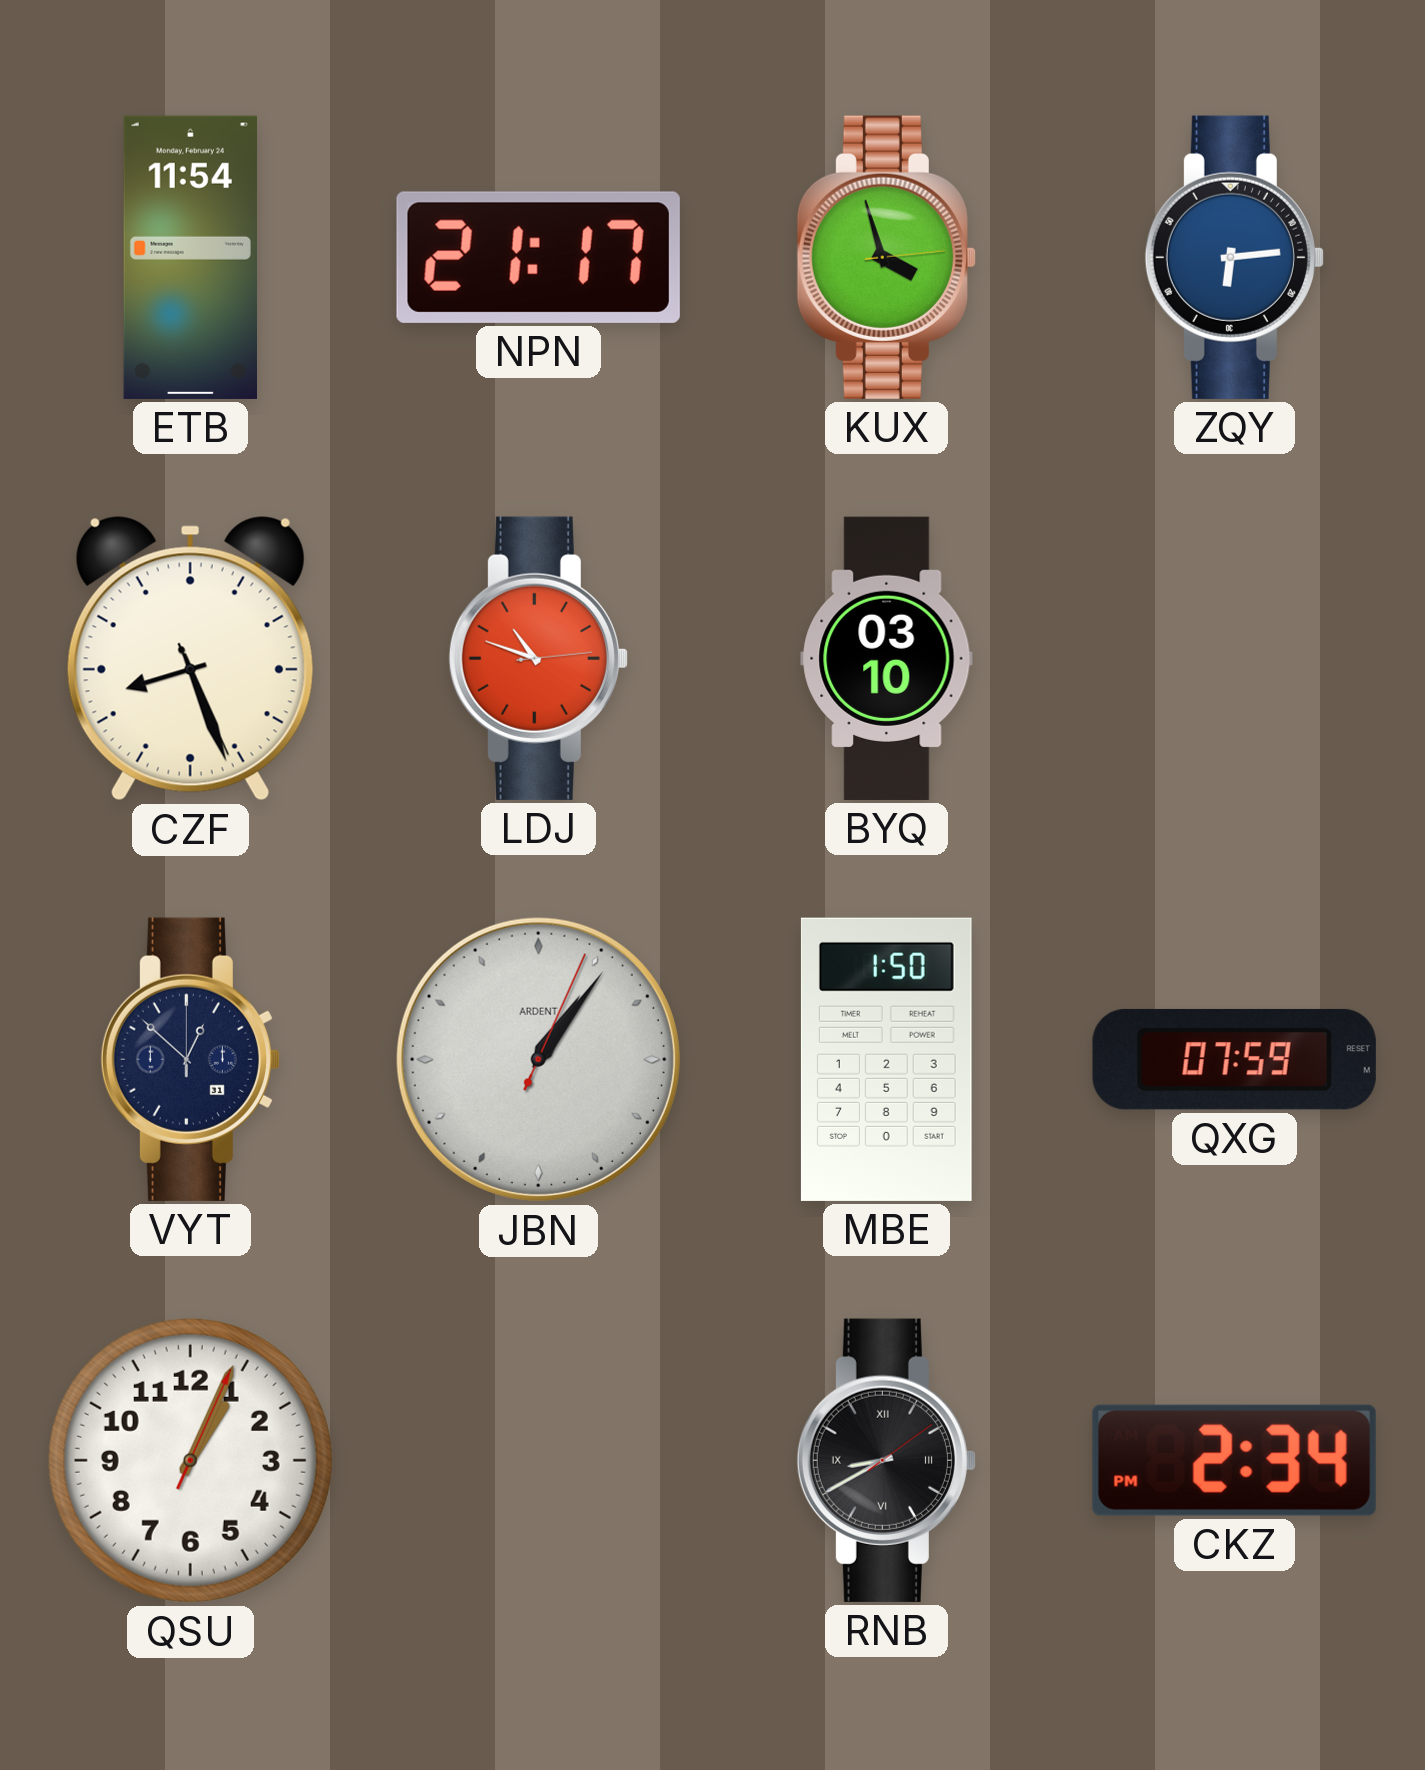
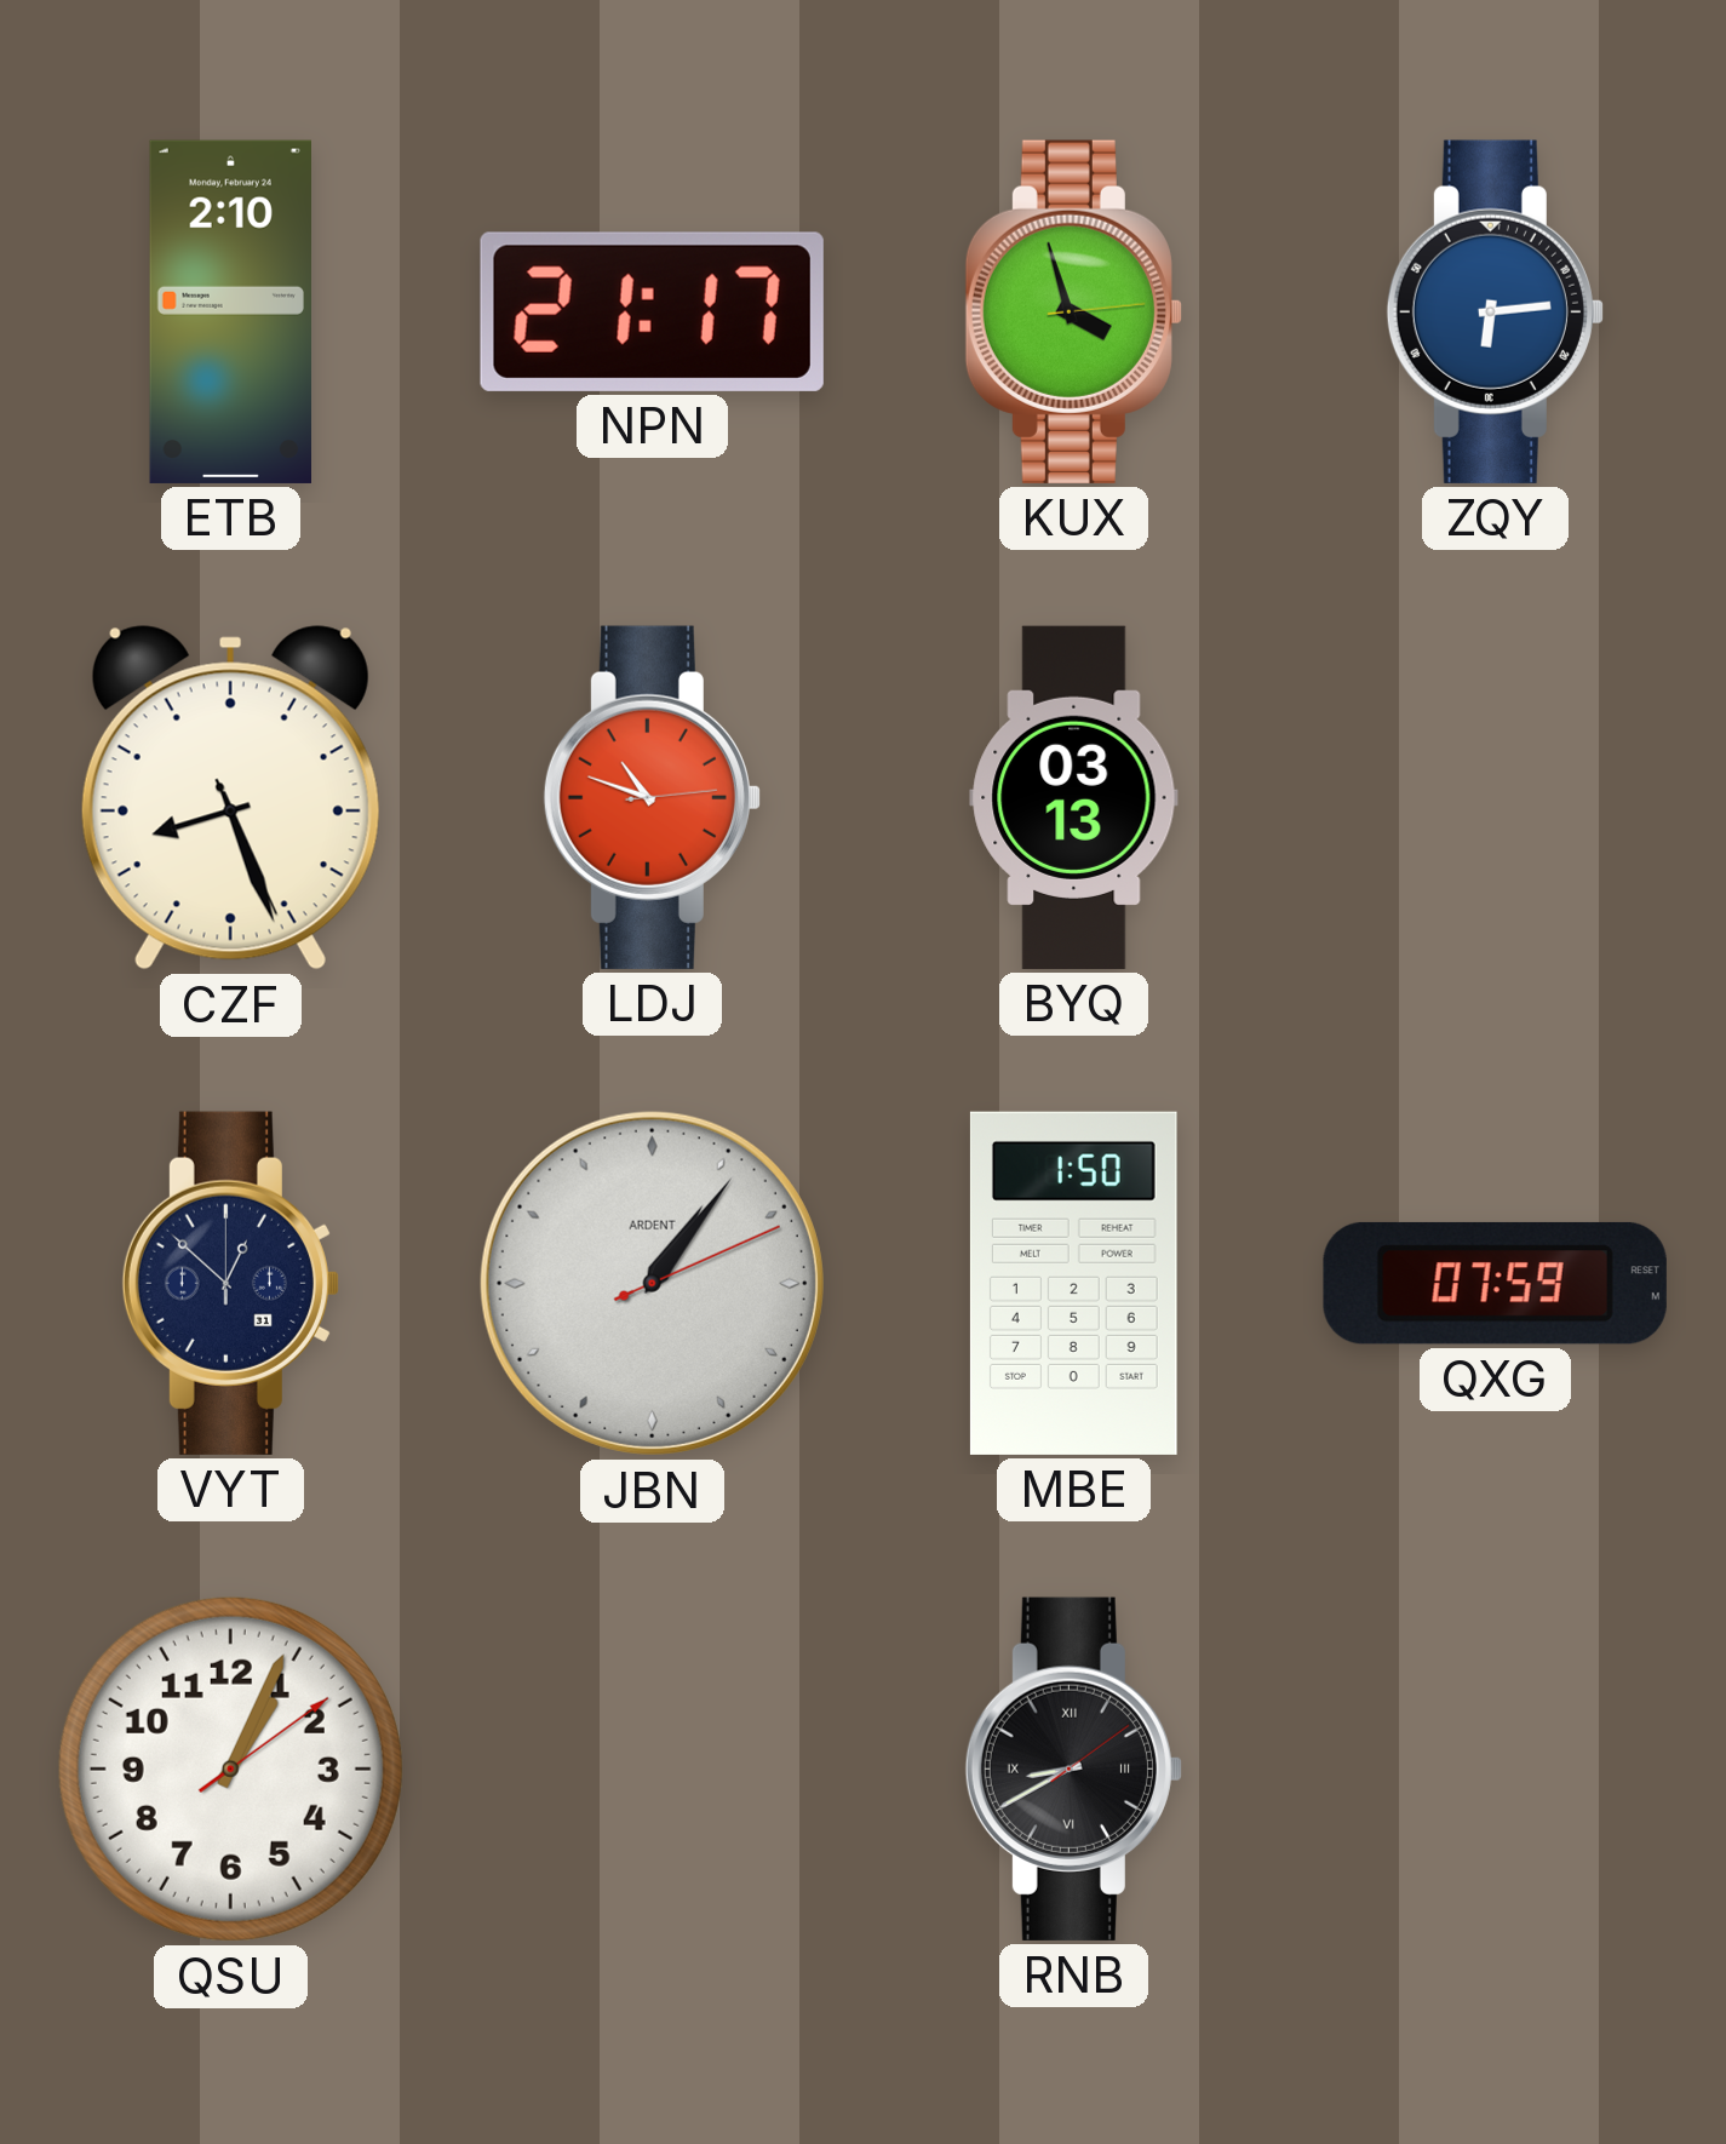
ETB: 11:54 -> 2:10 (230, 311)
BYQ: 03:10 -> 03:13 (1074, 797)
JBN: 1:06:04 -> 1:06:11 (652, 1283)
QSU: 1:04:04 -> 1:04:09 (230, 1768)
CKZ: 2:34 -> none (1234, 1460)
